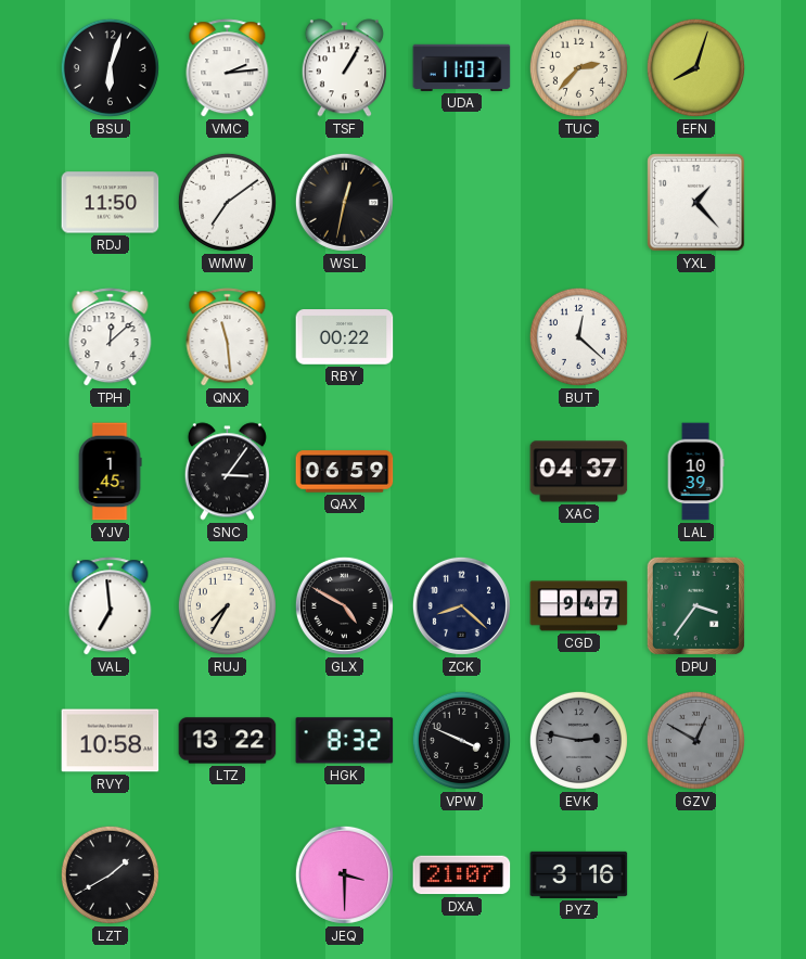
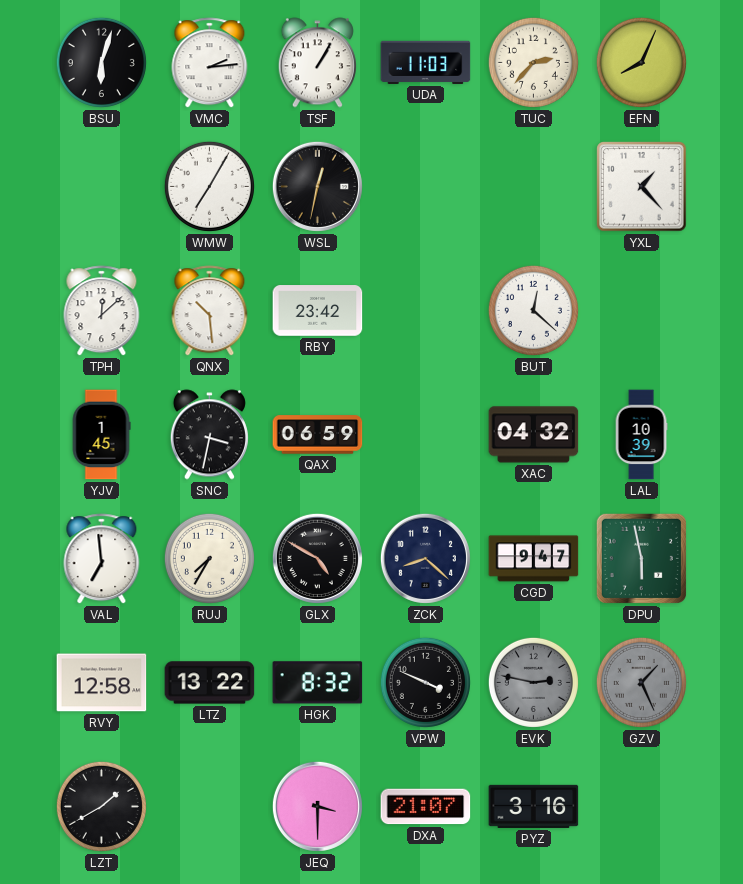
EFN: 8:03 -> 8:04 (641, 62)
RDJ: 11:50 -> none (111, 203)
WMW: 7:09 -> 7:05 (209, 186)
QNX: 11:29 -> 10:29 (210, 311)
RBY: 00:22 -> 23:42 (318, 311)
SNC: 3:06 -> 3:32 (209, 435)
XAC: 04:37 -> 04:32 (534, 435)
DPU: 3:36 -> 5:58 (641, 558)
RVY: 10:58 -> 12:58 (102, 683)
GZV: 12:50 -> 1:26 (641, 682)
